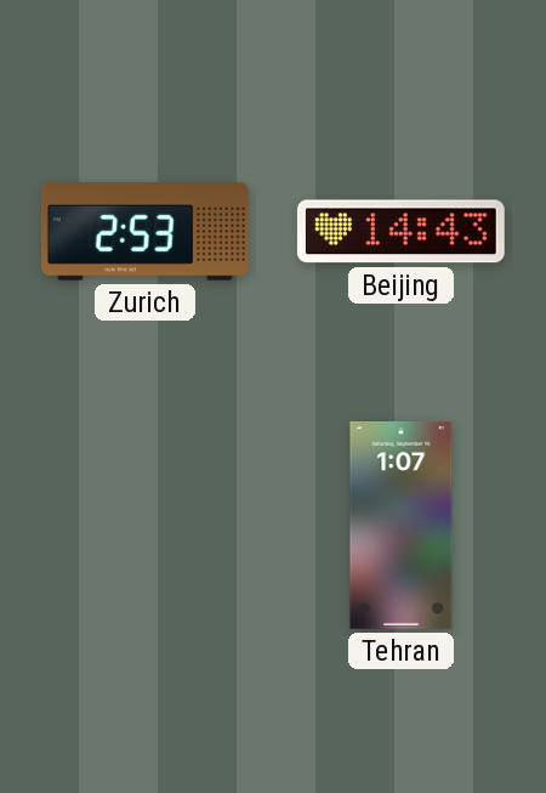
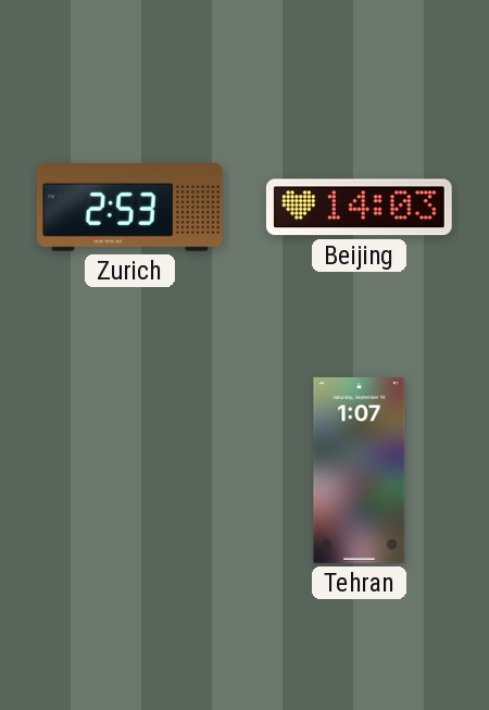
Beijing: 14:43 -> 14:03 (359, 208)
